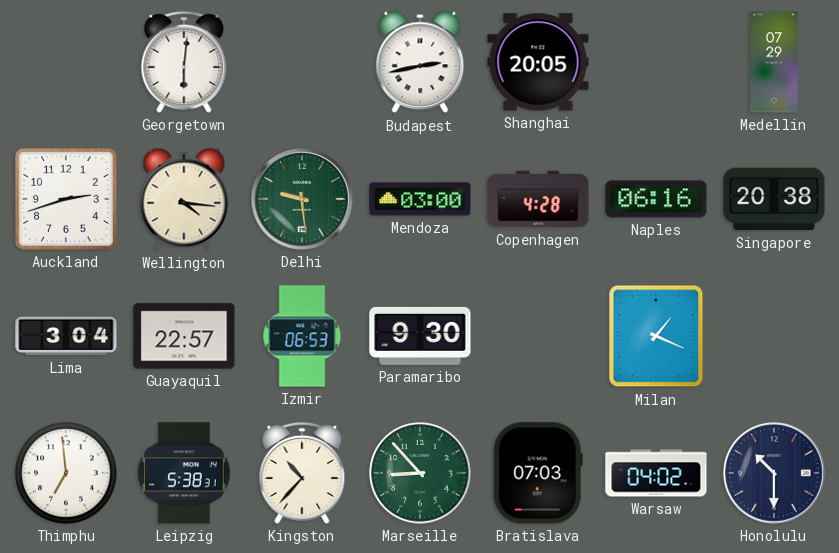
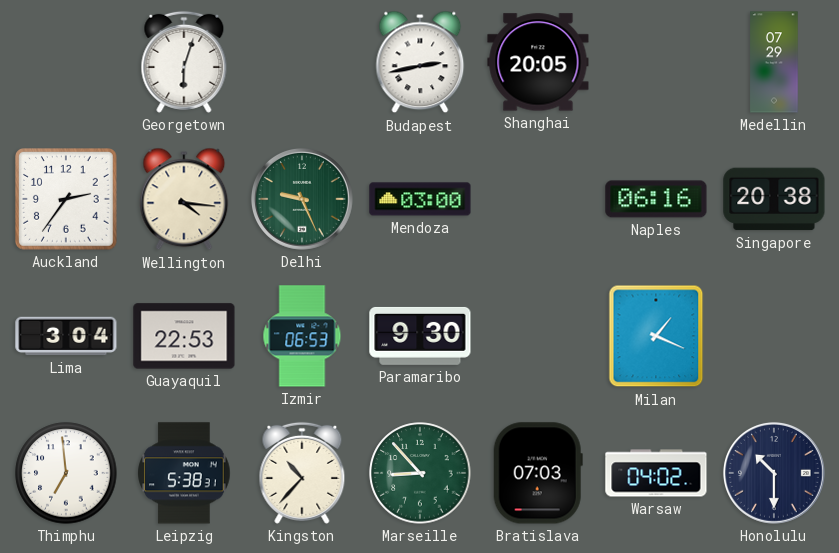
Georgetown: 6:01 -> 6:03 (184, 62)
Auckland: 2:42 -> 2:36 (67, 200)
Delhi: 9:29 -> 9:26 (302, 199)
Copenhagen: 4:28 -> none (538, 199)
Guayaquil: 22:57 -> 22:53 (184, 336)
